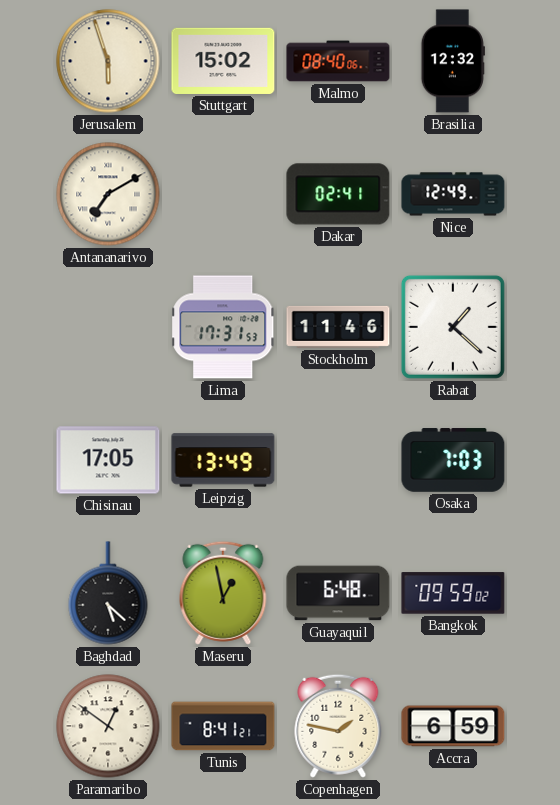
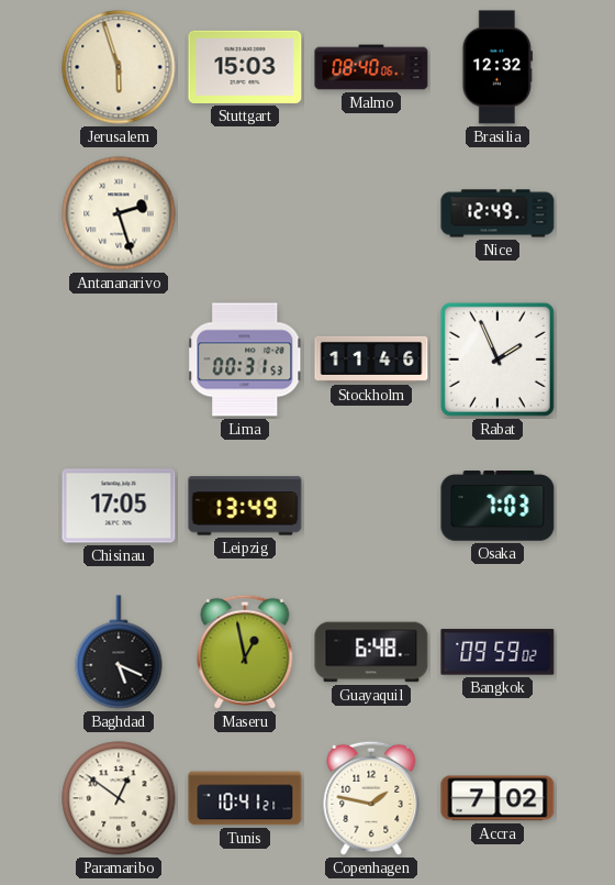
Stuttgart: 15:02 -> 15:03 (245, 67)
Antananarivo: 7:10 -> 2:27 (119, 213)
Dakar: 02:41 -> none (338, 194)
Lima: 17:31 -> 00:31 (245, 359)
Rabat: 1:22 -> 1:56 (497, 359)
Baghdad: 5:22 -> 5:19 (119, 652)
Tunis: 8:41 -> 10:41 (245, 798)
Accra: 6:59 -> 7:02 (497, 798)
